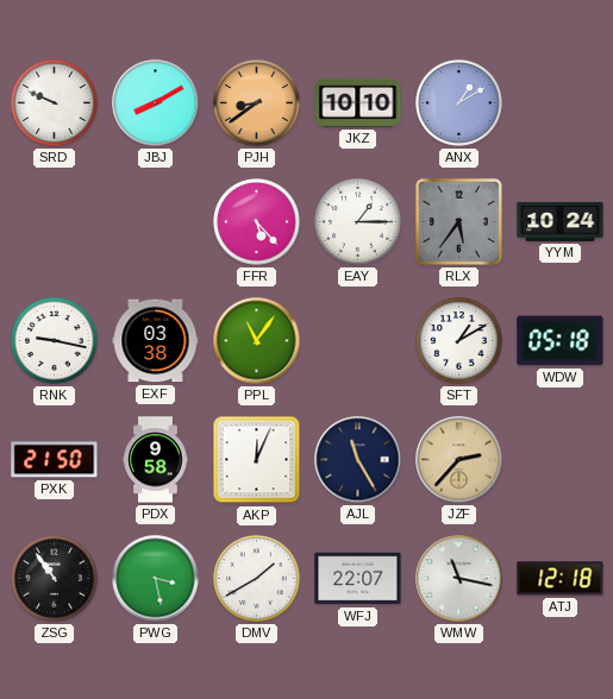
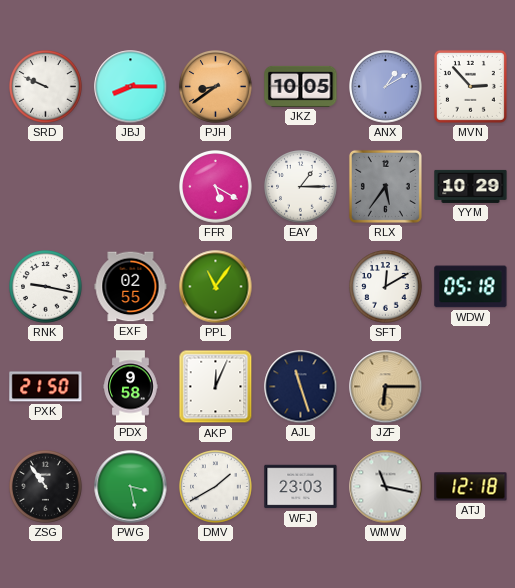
JBJ: 8:10 -> 8:15 (131, 87)
JKZ: 10:10 -> 10:05 (301, 86)
MVN: none -> 2:53 (470, 86)
FFR: 5:23 -> 5:20 (216, 187)
YYM: 10:24 -> 10:29 (471, 186)
EXF: 03:38 -> 02:55 (131, 287)
SFT: 1:10 -> 12:10 (386, 287)
AJL: 11:25 -> 11:27 (301, 387)
JZF: 2:37 -> 6:15 (386, 387)
WFJ: 22:07 -> 23:03 (301, 487)
